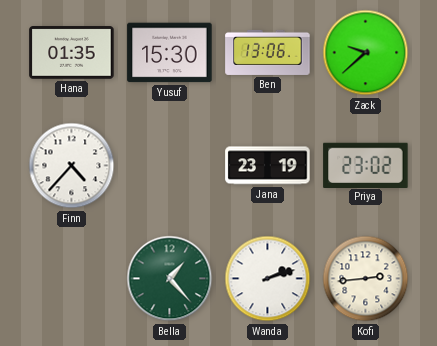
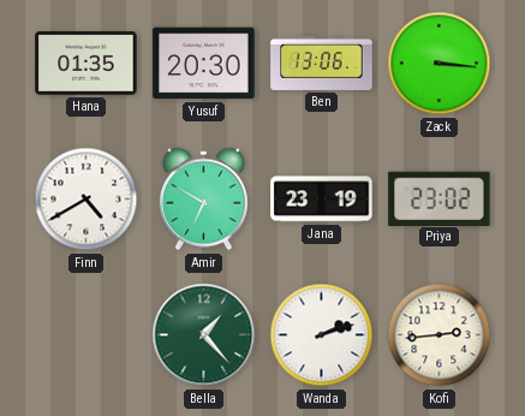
Yusuf: 15:30 -> 20:30 (204, 64)
Zack: 9:38 -> 3:16 (440, 64)
Finn: 4:37 -> 4:40 (86, 200)
Amir: none -> 6:50 (203, 200)
